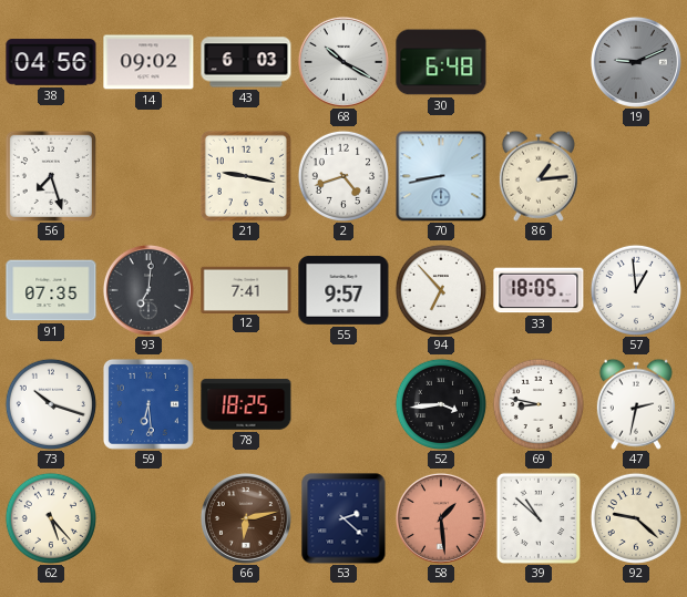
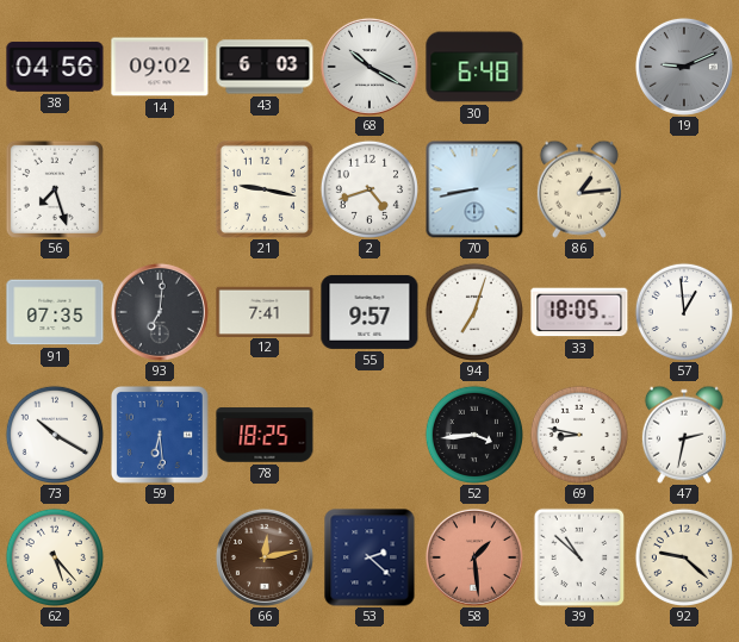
94: 6:53 -> 7:03 (474, 312)
73: 10:18 -> 10:20 (55, 435)
66: 6:13 -> 12:13 (265, 557)
